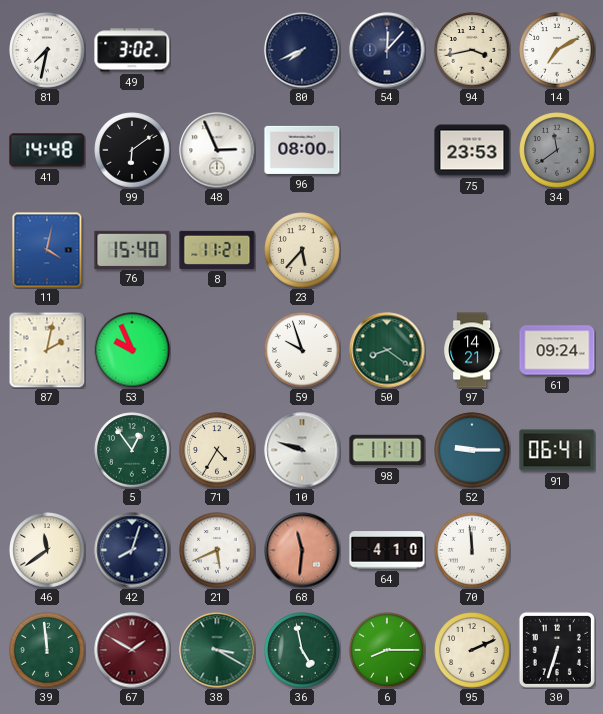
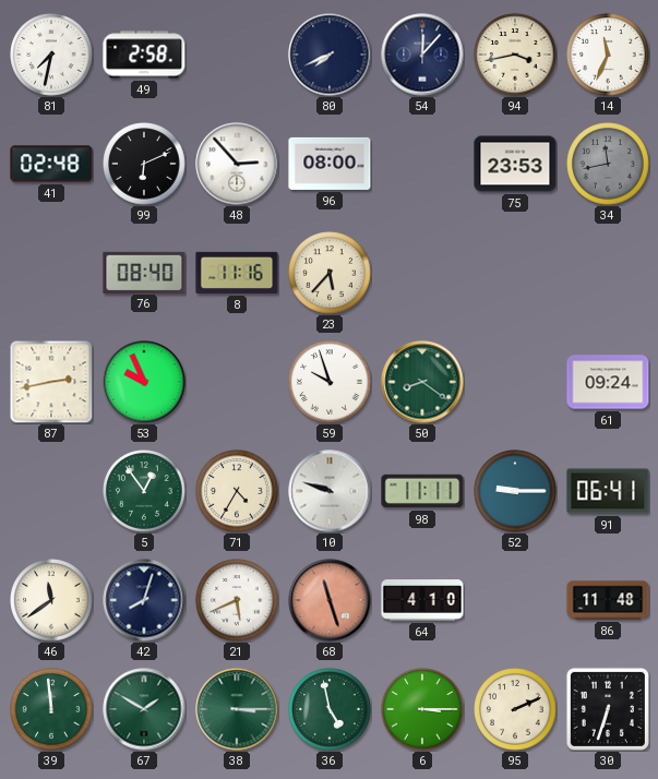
49: 3:02 -> 2:58 (144, 55)
14: 7:10 -> 11:34 (608, 55)
41: 14:48 -> 02:48 (51, 164)
99: 6:09 -> 6:11 (144, 164)
48: 2:56 -> 2:53 (237, 164)
34: 11:39 -> 11:43 (608, 164)
11: 4:02 -> none (47, 250)
76: 15:40 -> 08:40 (144, 272)
8: 11:21 -> 11:16 (237, 273)
87: 2:02 -> 2:43 (51, 382)
97: 14:21 -> none (472, 350)
68: 11:31 -> 11:27 (330, 600)
70: 11:59 -> none (472, 550)
86: none -> 11:48 (608, 600)
67 dial: burgundy -> green (144, 709)
38: 3:20 -> 3:15 (237, 709)
6: 8:15 -> 3:15 (422, 709)
